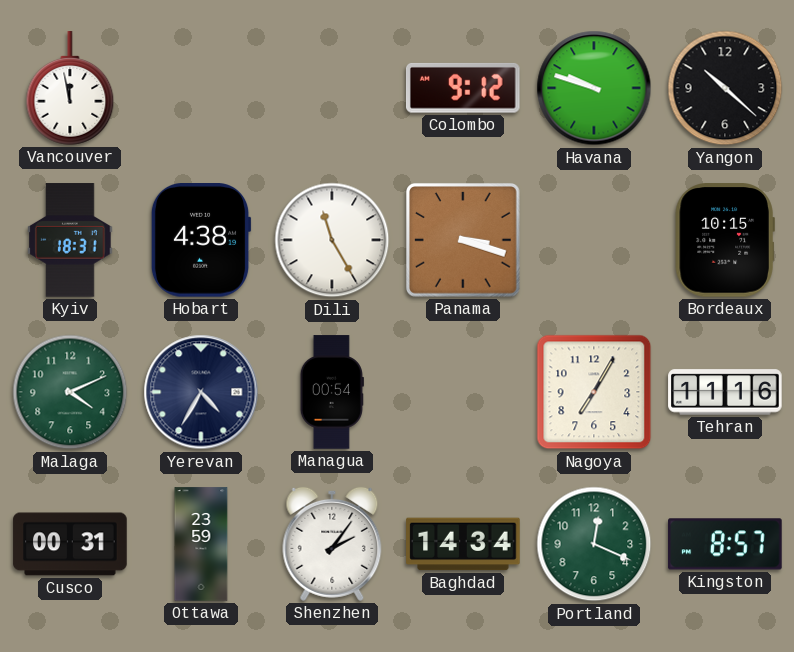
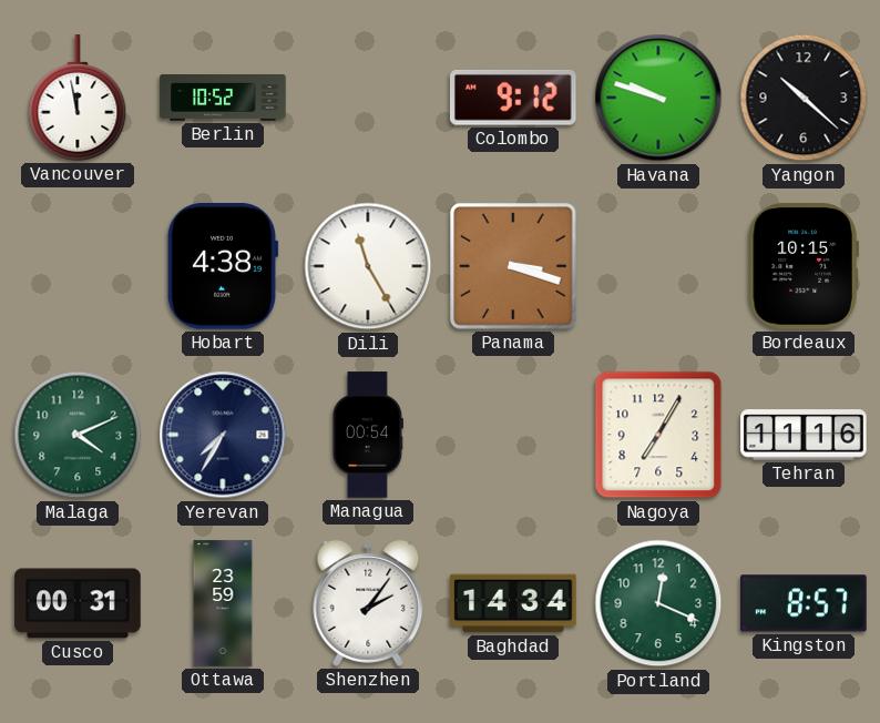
Berlin: none -> 10:52 (223, 99)
Kyiv: 18:31 -> none (70, 240)
Yerevan: 4:35 -> 7:35 (223, 435)
